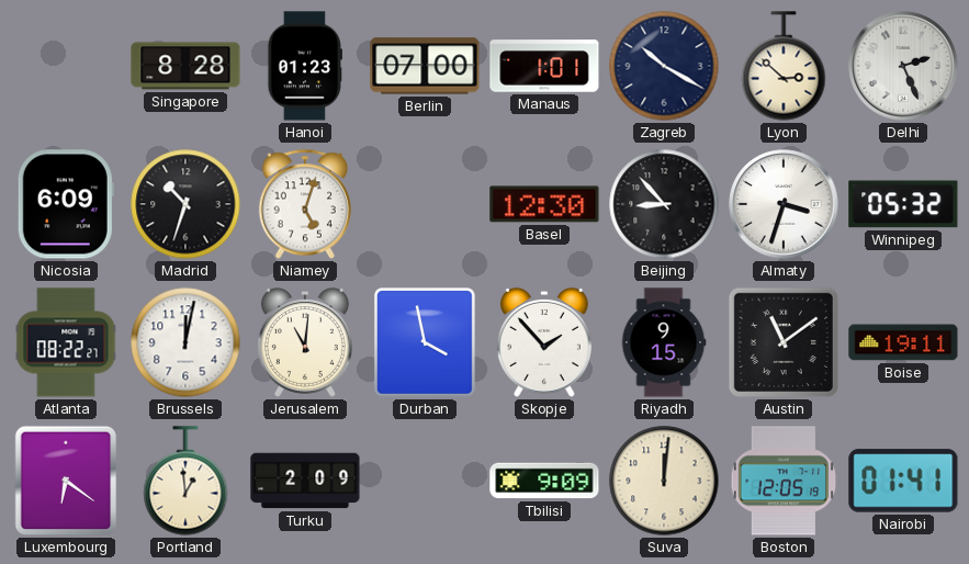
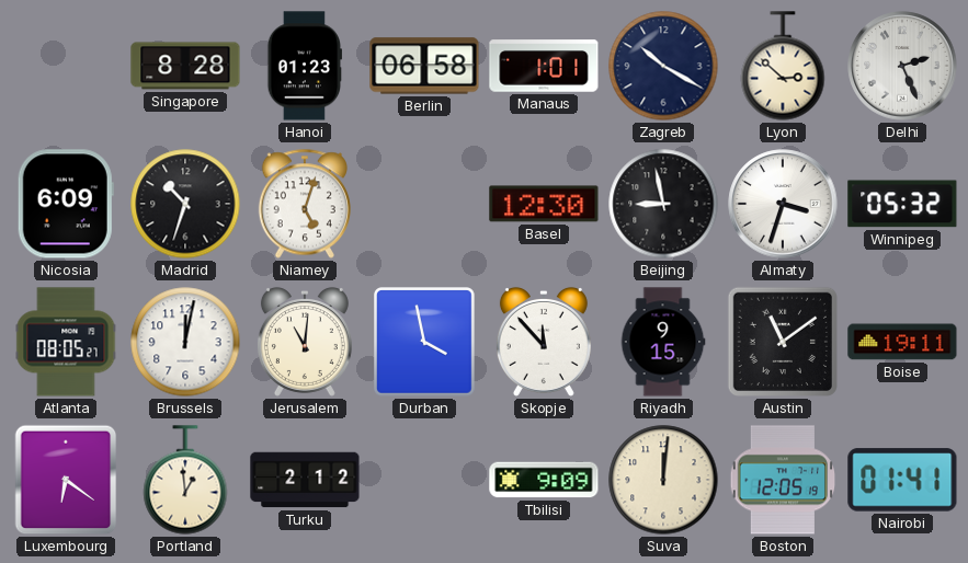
Berlin: 07:00 -> 06:58 (424, 66)
Beijing: 8:53 -> 8:58 (663, 204)
Atlanta: 08:22 -> 08:05 (66, 342)
Skopje: 1:53 -> 11:53 (544, 342)
Turku: 2:09 -> 2:12 (305, 480)
